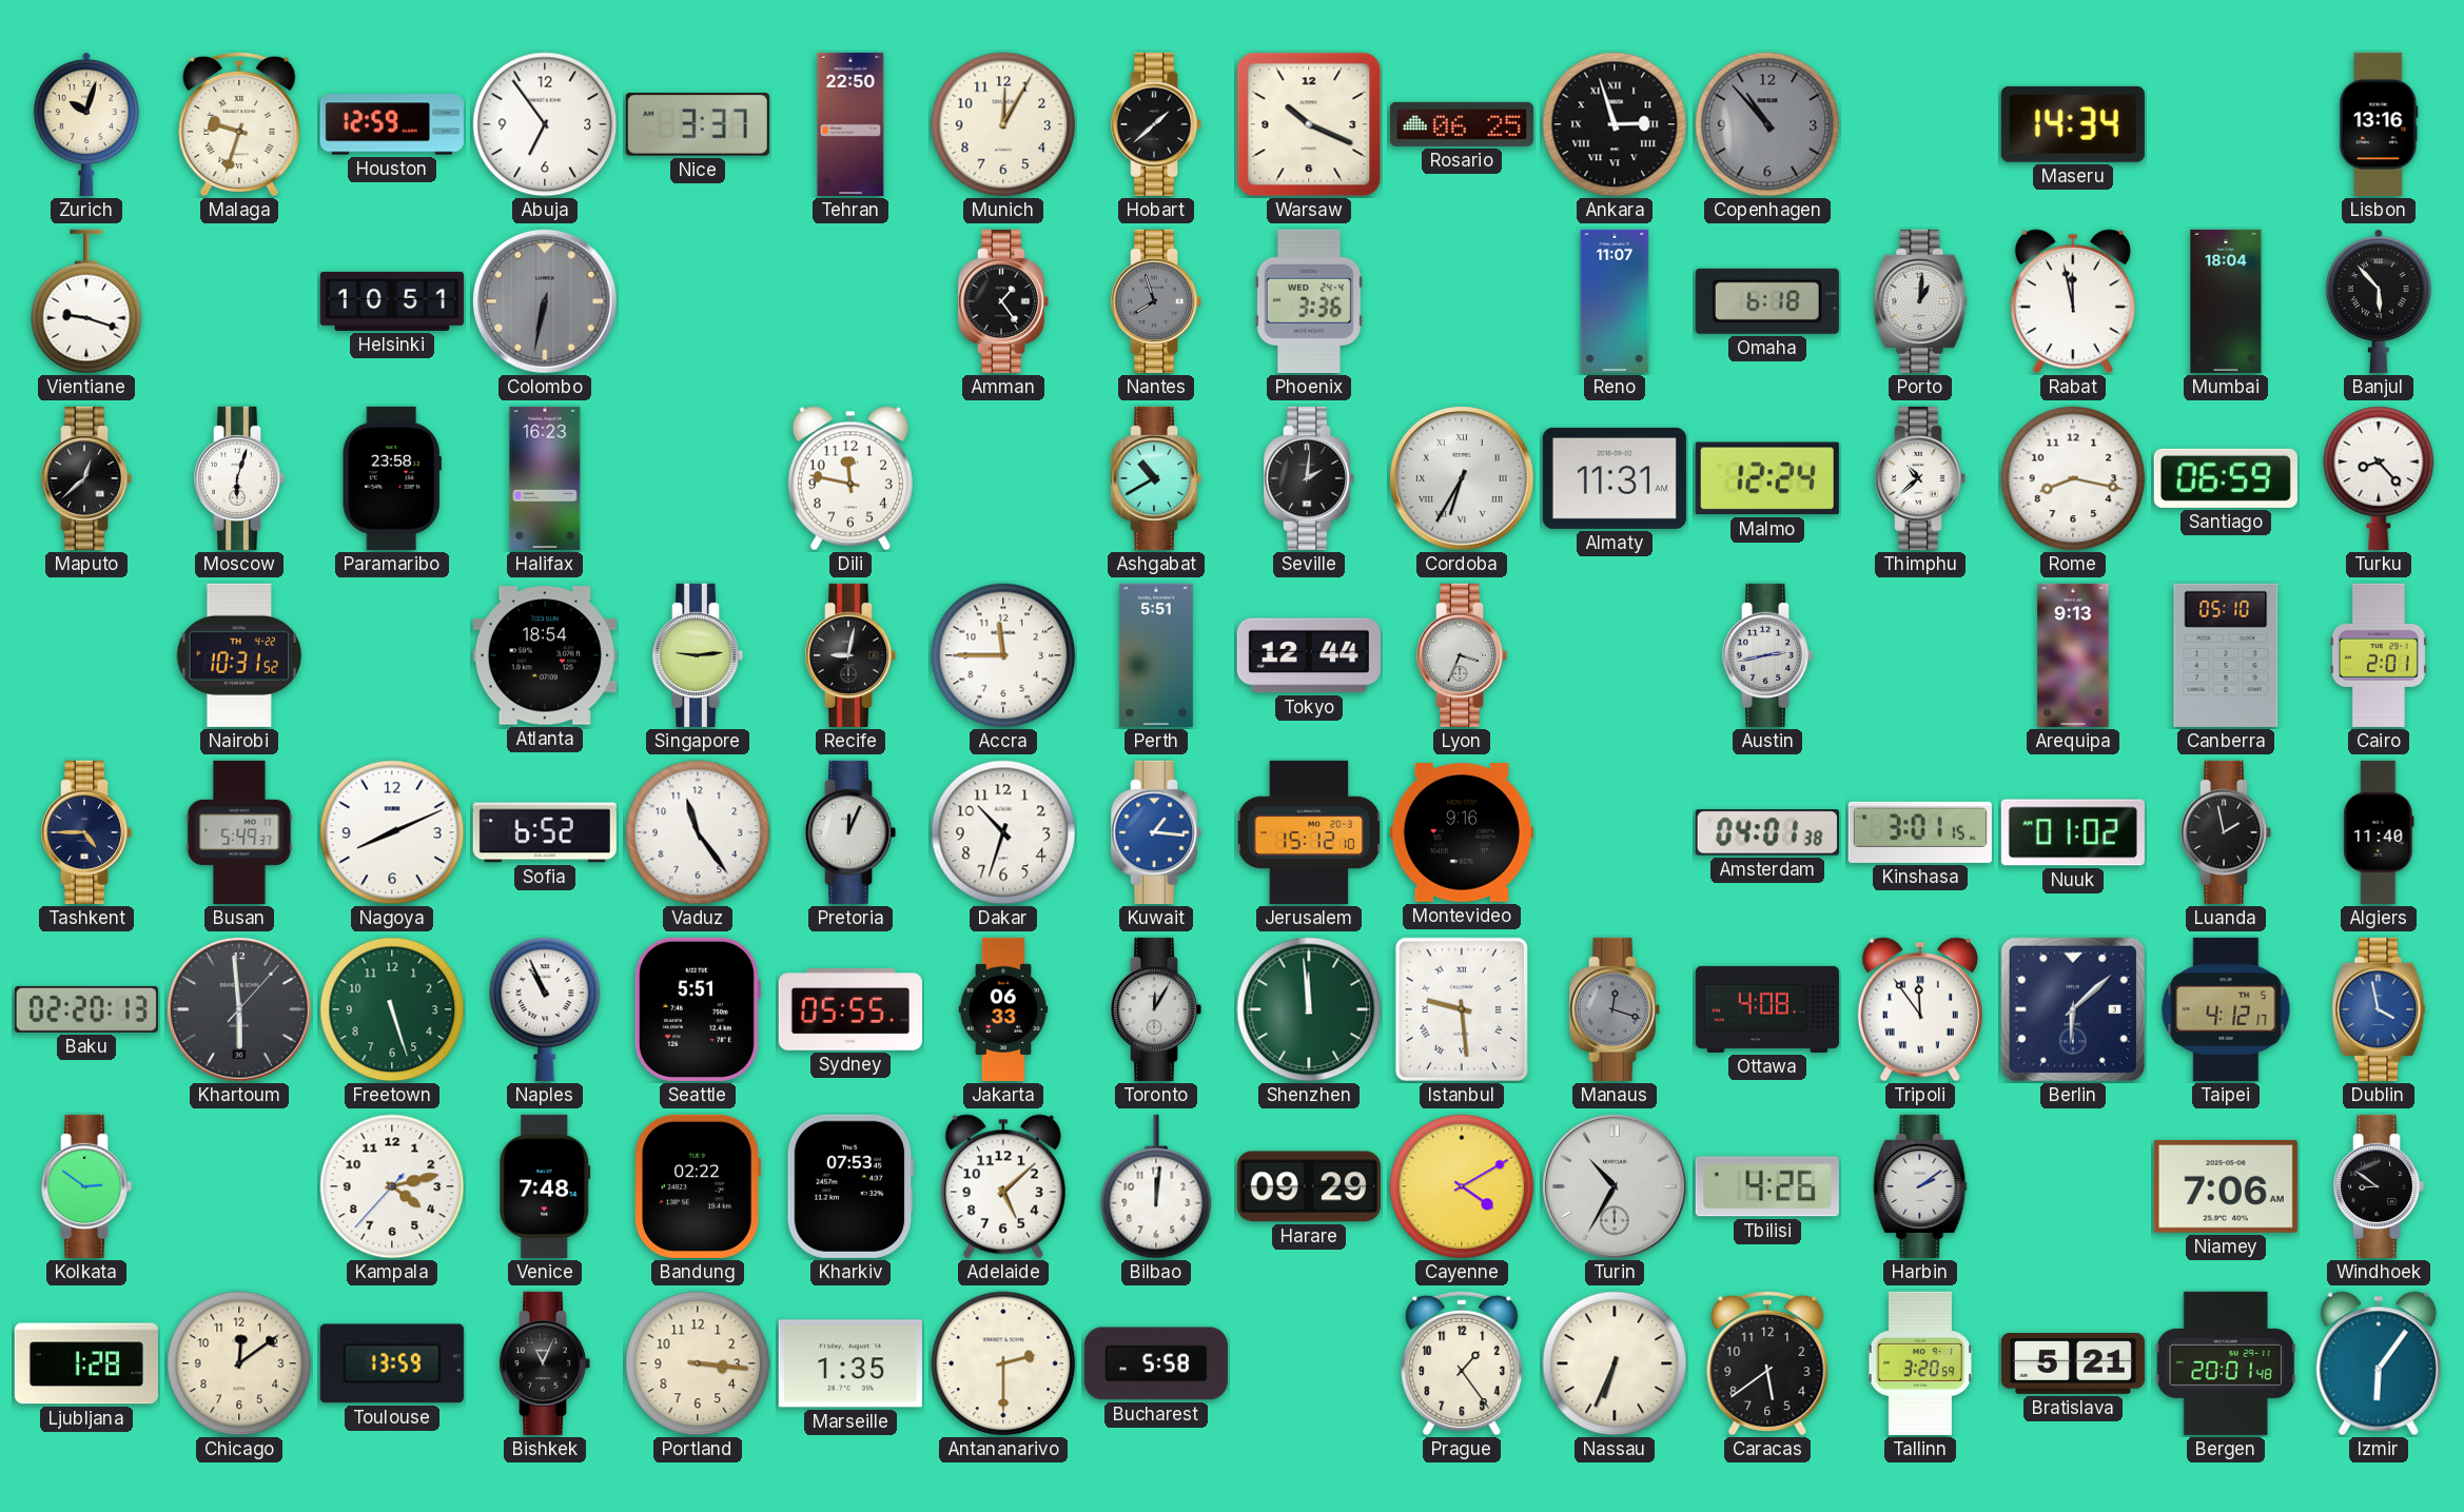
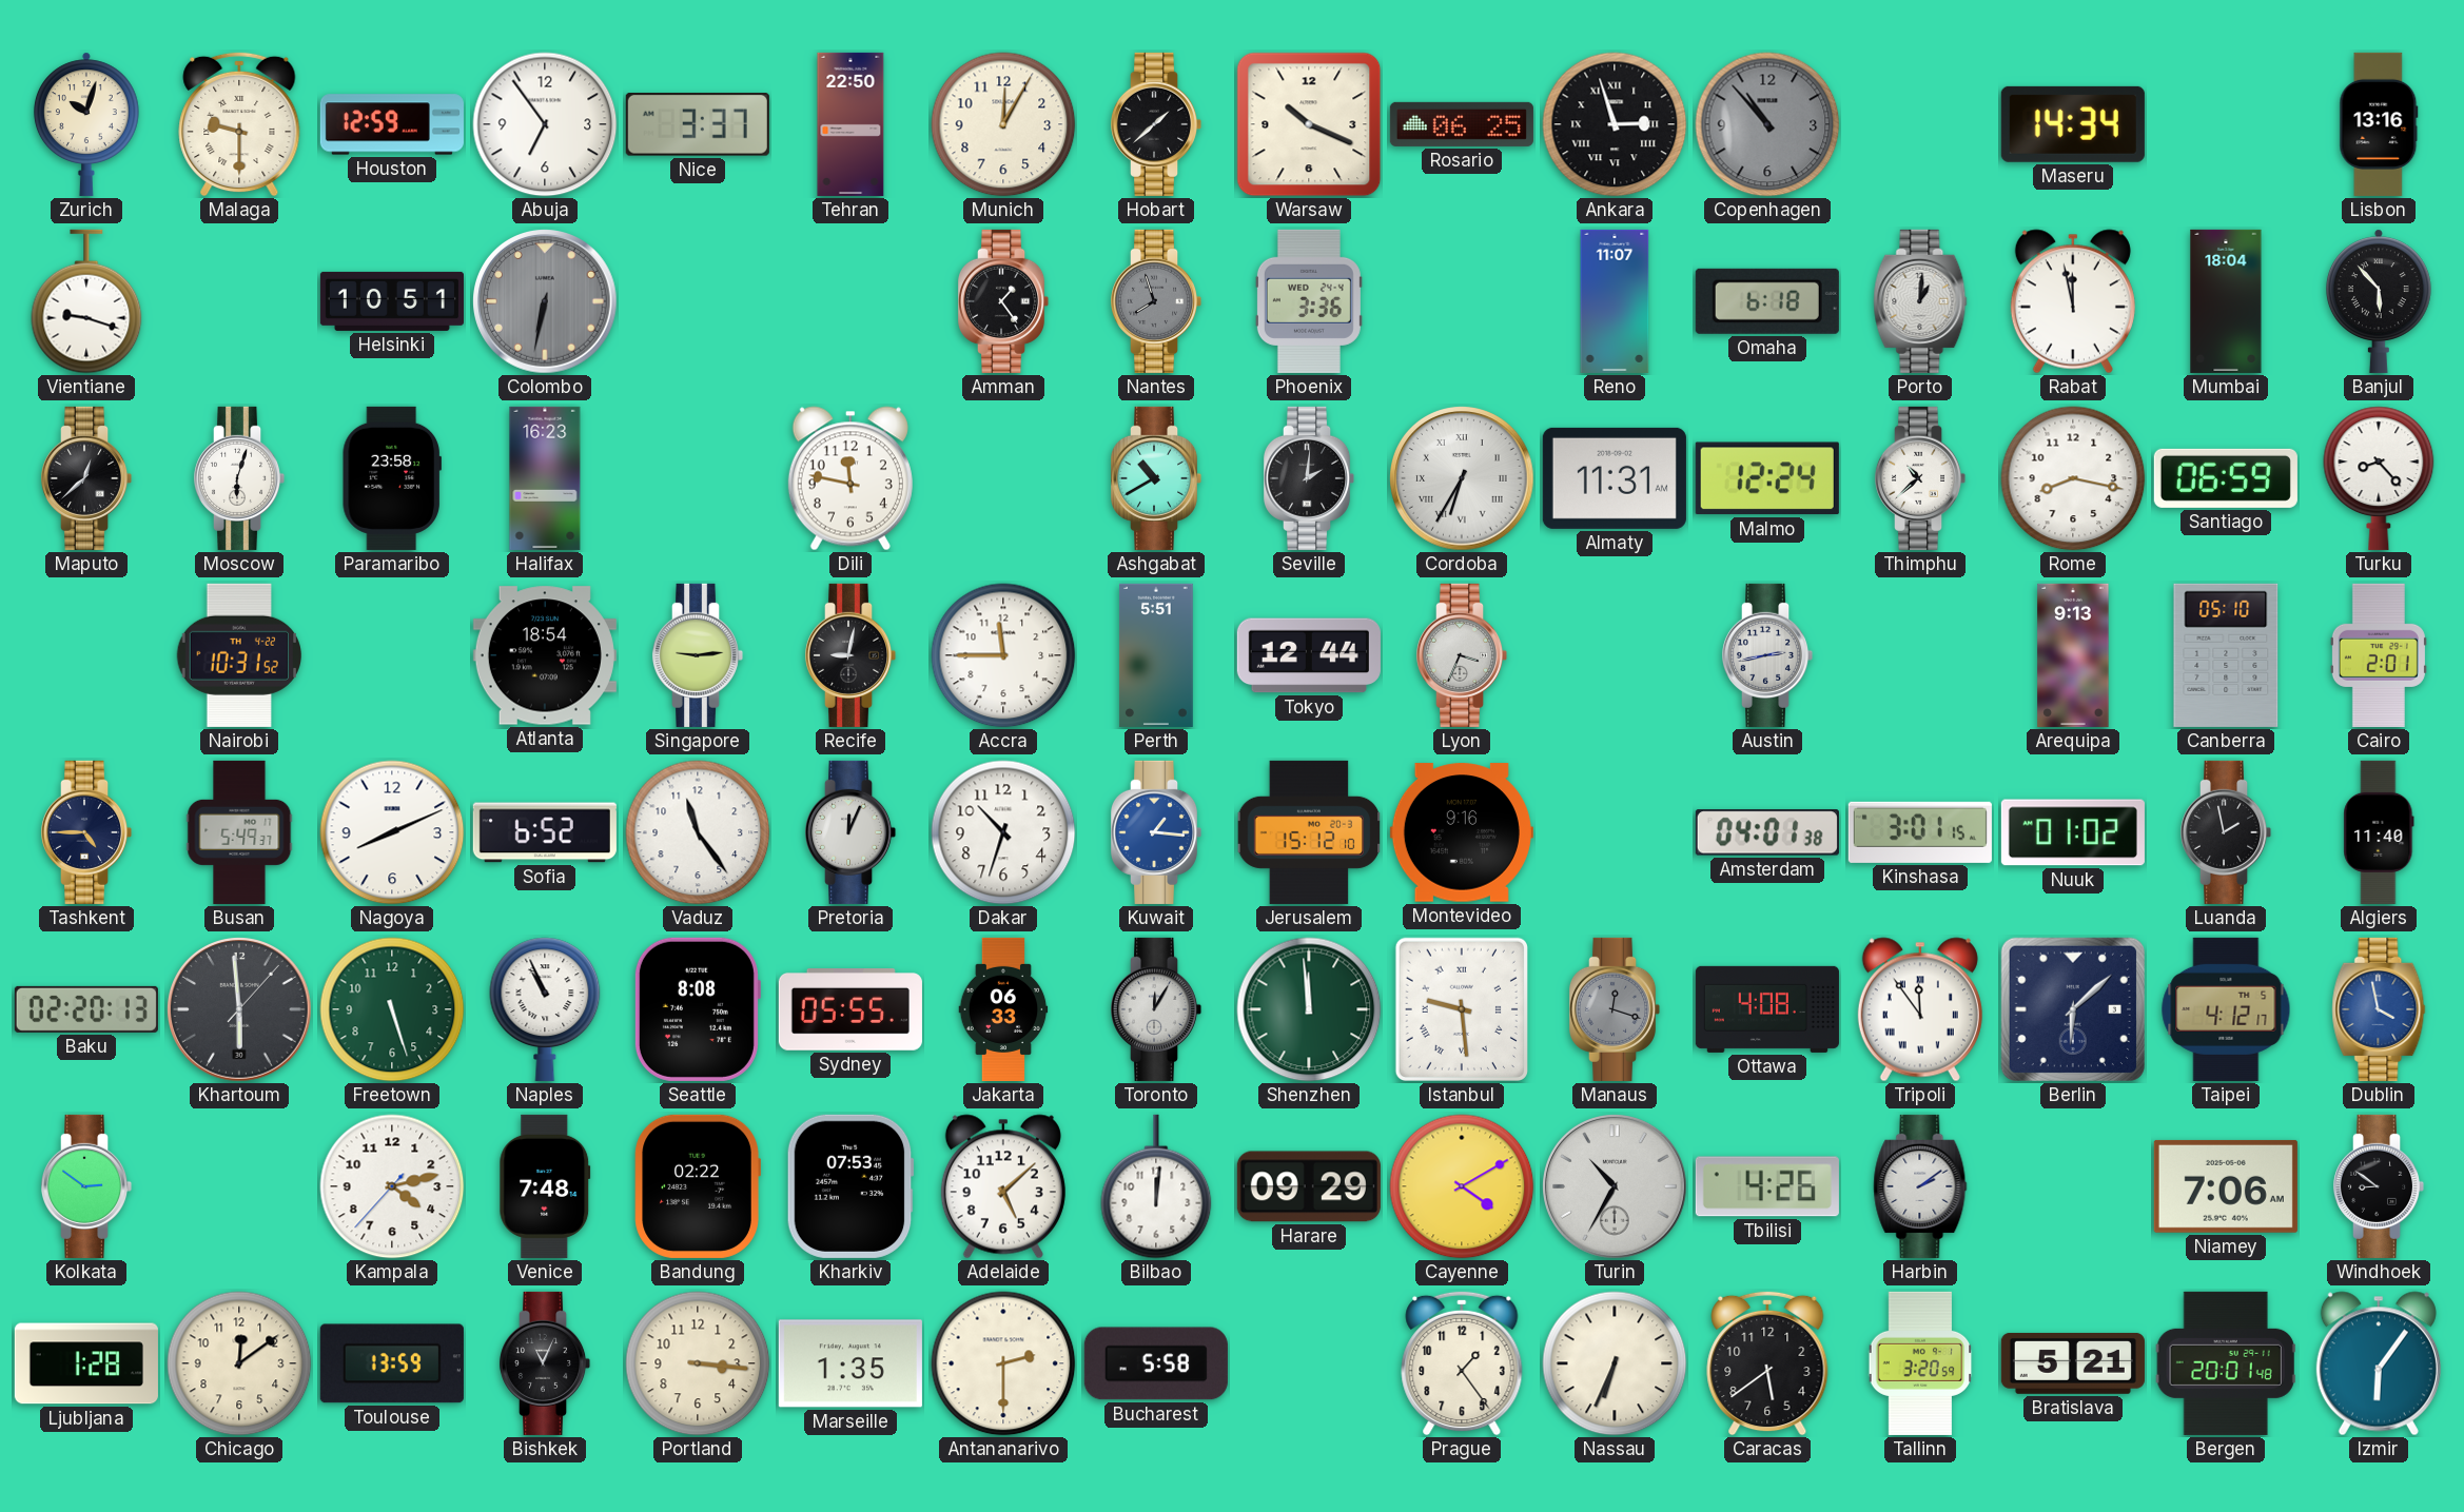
Malaga: 9:33 -> 9:30 (239, 124)
Seattle: 5:51 -> 8:08 (697, 1009)
